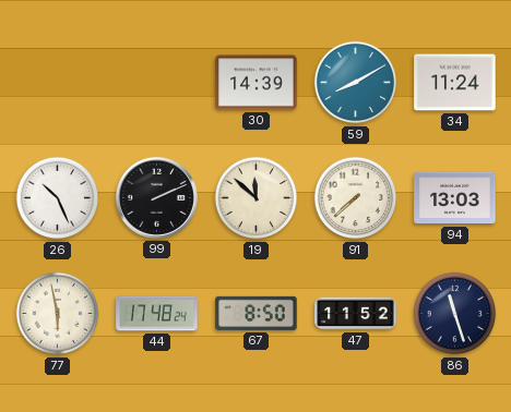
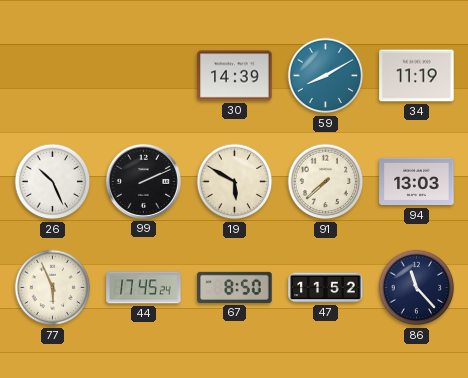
34: 11:24 -> 11:19 (417, 76)
19: 11:52 -> 5:50 (235, 182)
77: 5:58 -> 5:56 (53, 288)
44: 17:48 -> 17:45 (144, 288)
86: 11:27 -> 11:23 (417, 288)
